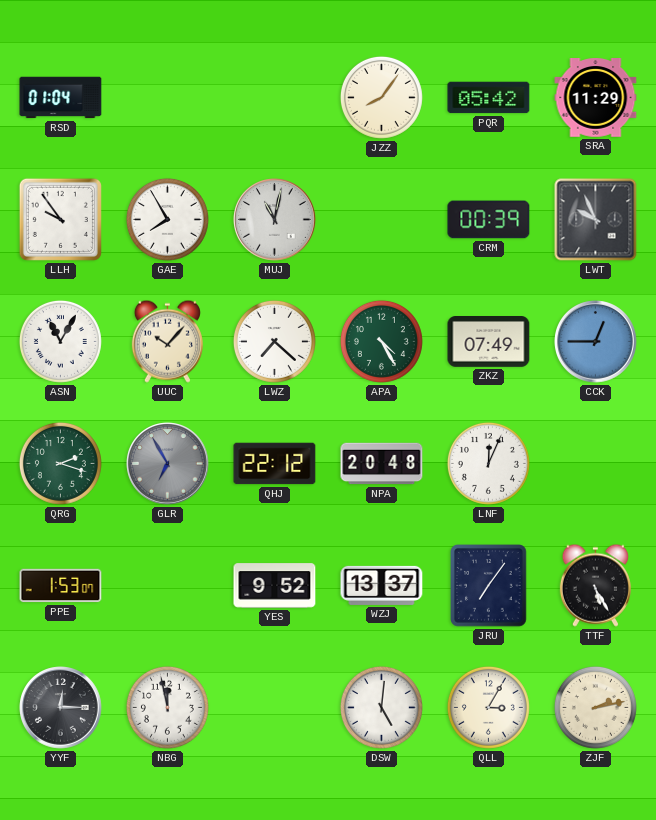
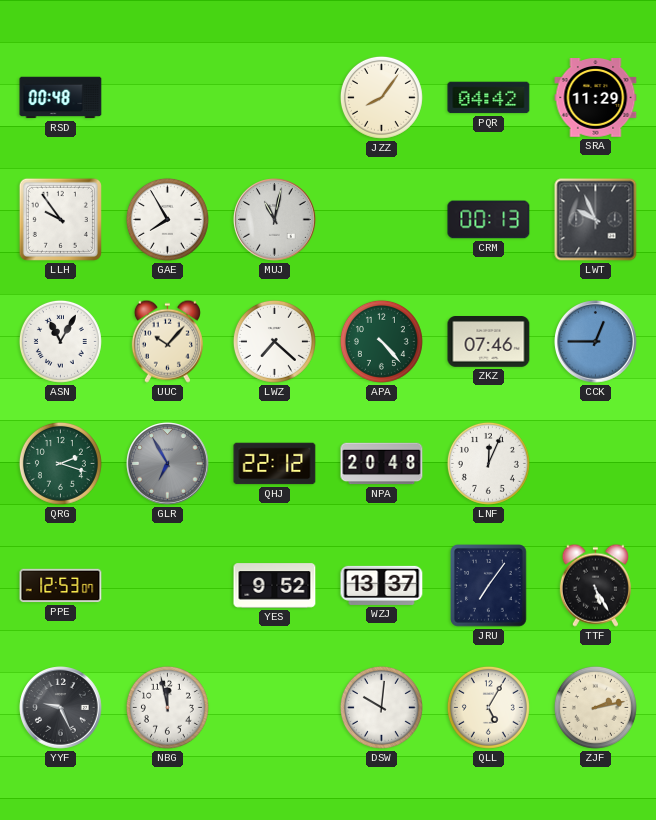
RSD: 01:04 -> 00:48 (61, 98)
PQR: 05:42 -> 04:42 (489, 98)
CRM: 00:39 -> 00:13 (489, 220)
APA: 4:25 -> 4:23 (381, 341)
ZKZ: 07:49 -> 07:46 (489, 342)
PPE: 1:53 -> 12:53 (61, 586)
YYF: 12:15 -> 9:26 (61, 708)
DSW: 5:01 -> 10:01 (381, 707)
QLL: 3:05 -> 5:05 (488, 707)
